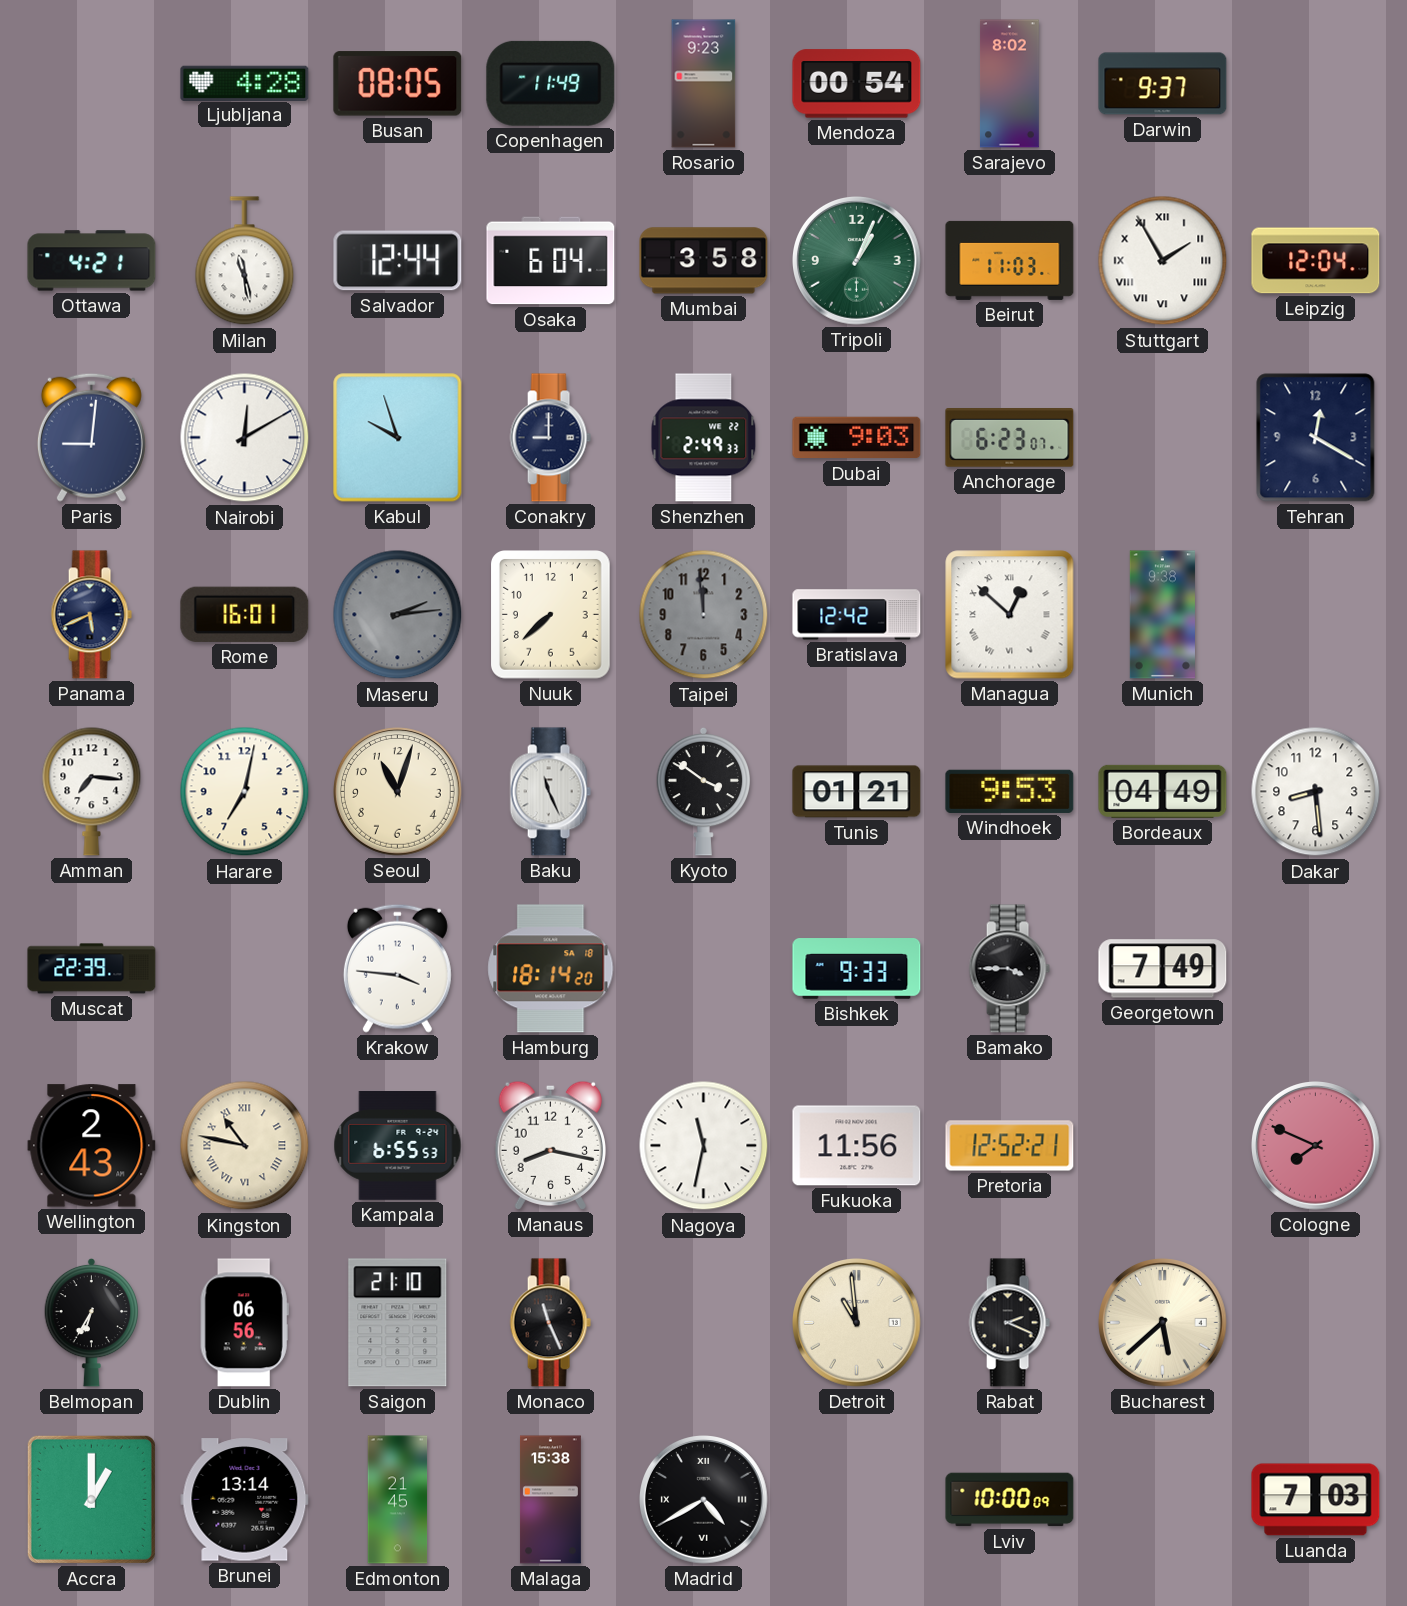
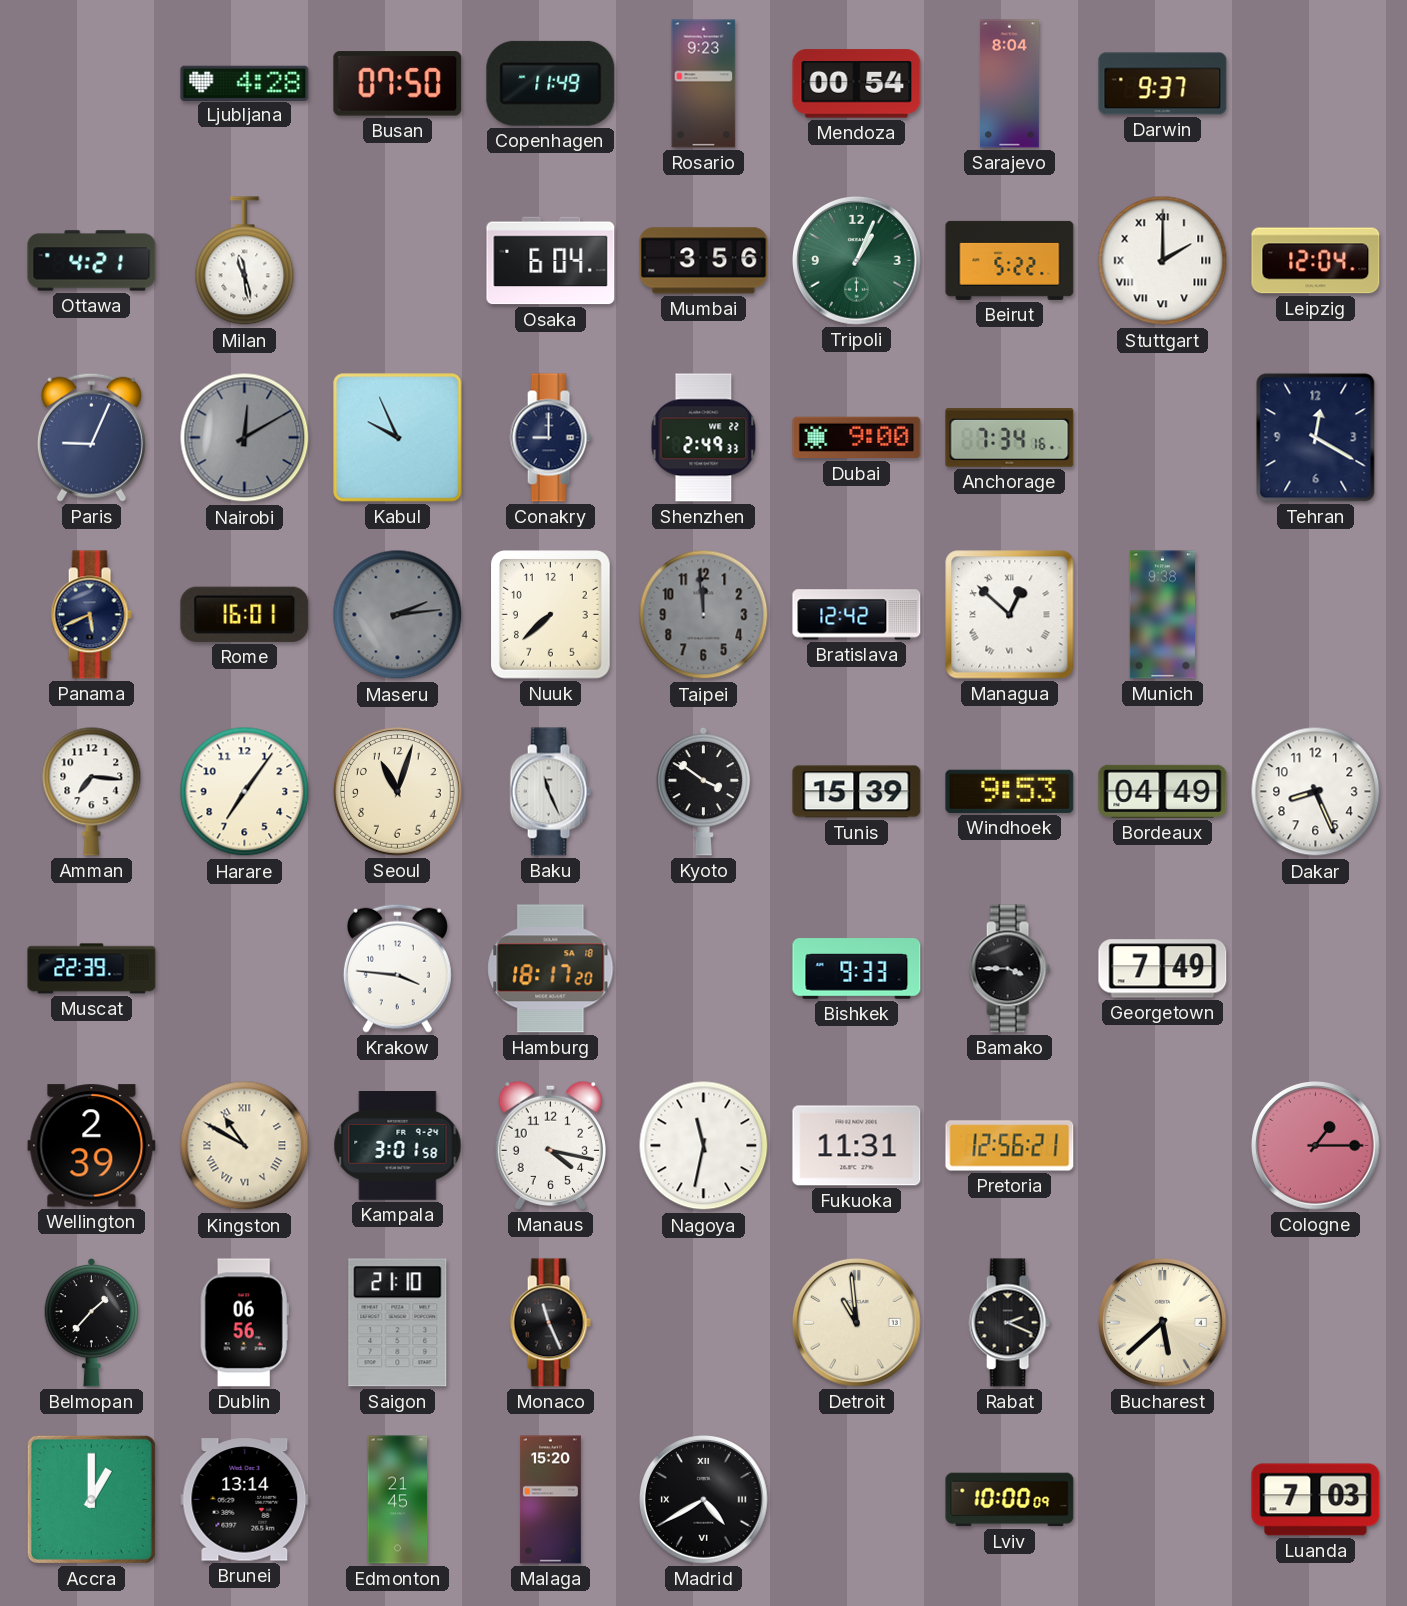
Busan: 08:05 -> 07:50 (398, 84)
Sarajevo: 8:02 -> 8:04 (1010, 84)
Salvador: 12:44 -> none (398, 261)
Mumbai: 3:58 -> 3:56 (704, 261)
Beirut: 11:03 -> 5:22 (1010, 260)
Stuttgart: 1:55 -> 2:00 (1163, 261)
Paris: 9:01 -> 9:04 (91, 437)
Nairobi dial: white -> grey (245, 438)
Kabul: 9:57 -> 9:56 (398, 438)
Dubai: 9:03 -> 9:00 (857, 438)
Anchorage: 6:23 -> 7:34 (1010, 438)
Harare: 7:02 -> 7:06 (245, 792)
Tunis: 01:21 -> 15:39 (857, 792)
Dakar: 8:29 -> 8:26 (1316, 792)
Hamburg: 18:14 -> 18:17 (551, 969)
Wellington: 2:43 -> 2:39 (92, 1146)
Kingston: 10:47 -> 10:50 (245, 1146)
Kampala: 6:55 -> 3:01 (398, 1146)
Manaus: 8:17 -> 4:17 (550, 1145)
Fukuoka: 11:56 -> 11:31 (857, 1146)
Pretoria: 12:52 -> 12:56 (1010, 1146)
Cologne: 7:49 -> 1:15 (1316, 1146)
Belmopan: 6:35 -> 1:37 (92, 1322)
Malaga: 15:38 -> 15:20 (550, 1500)
